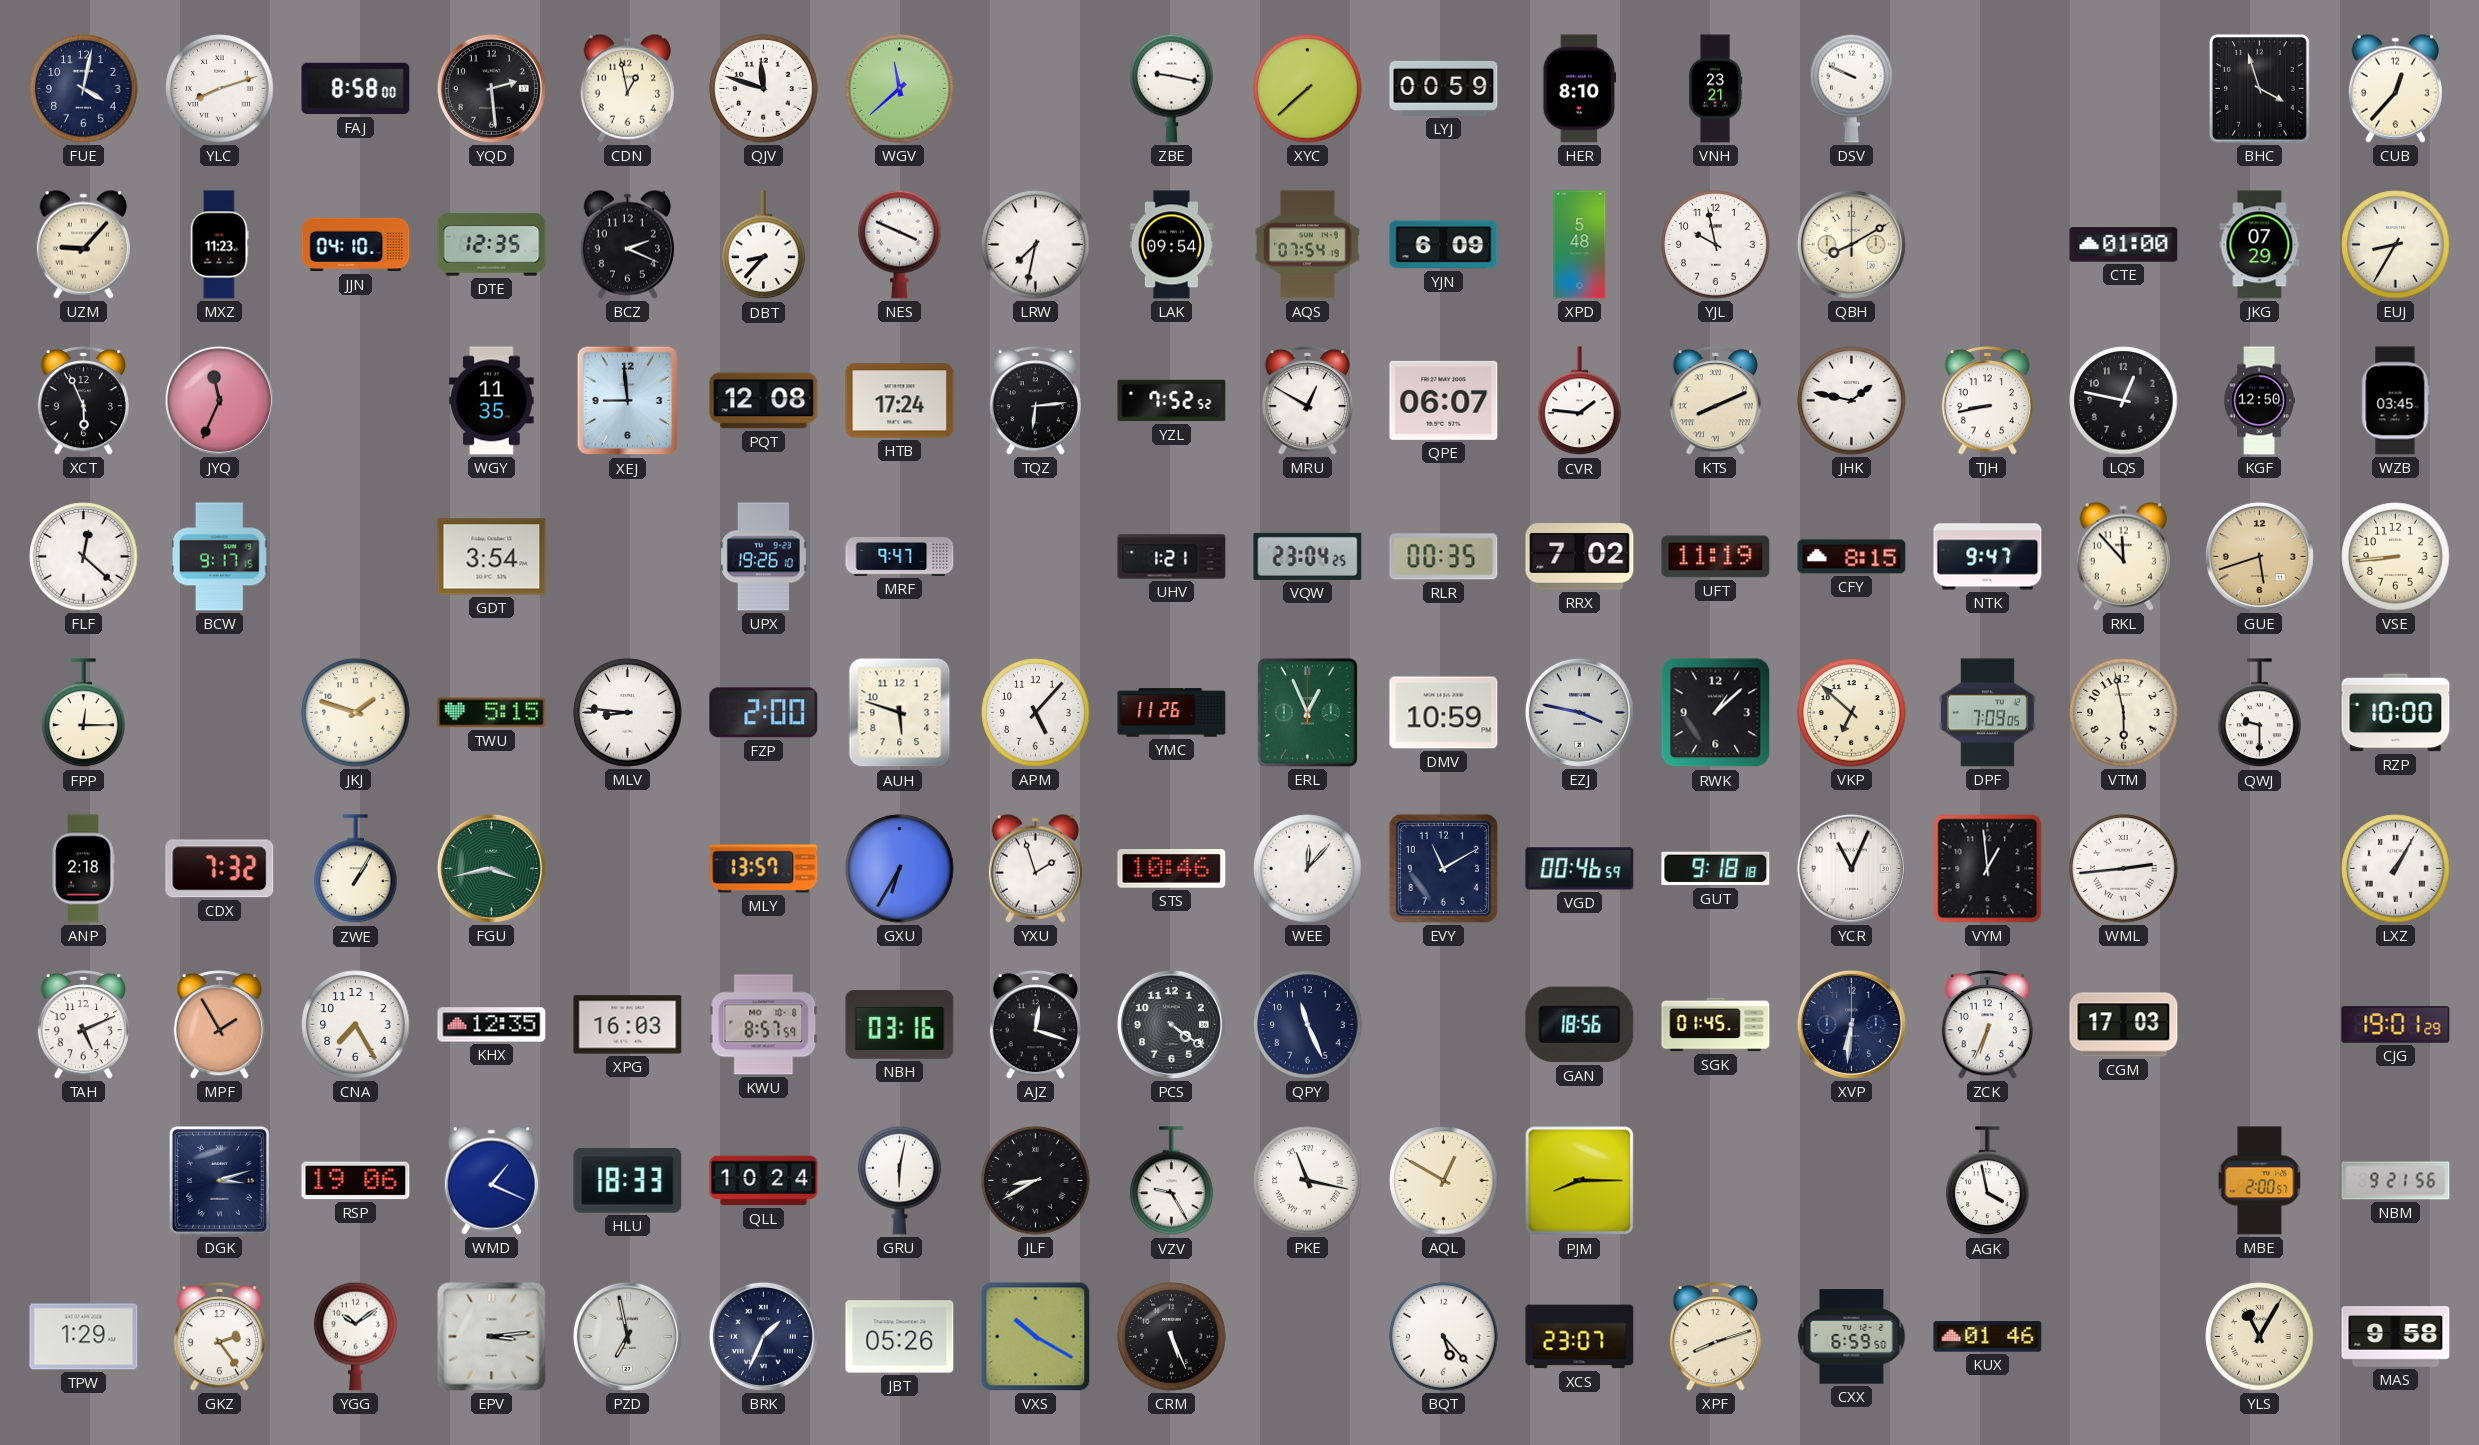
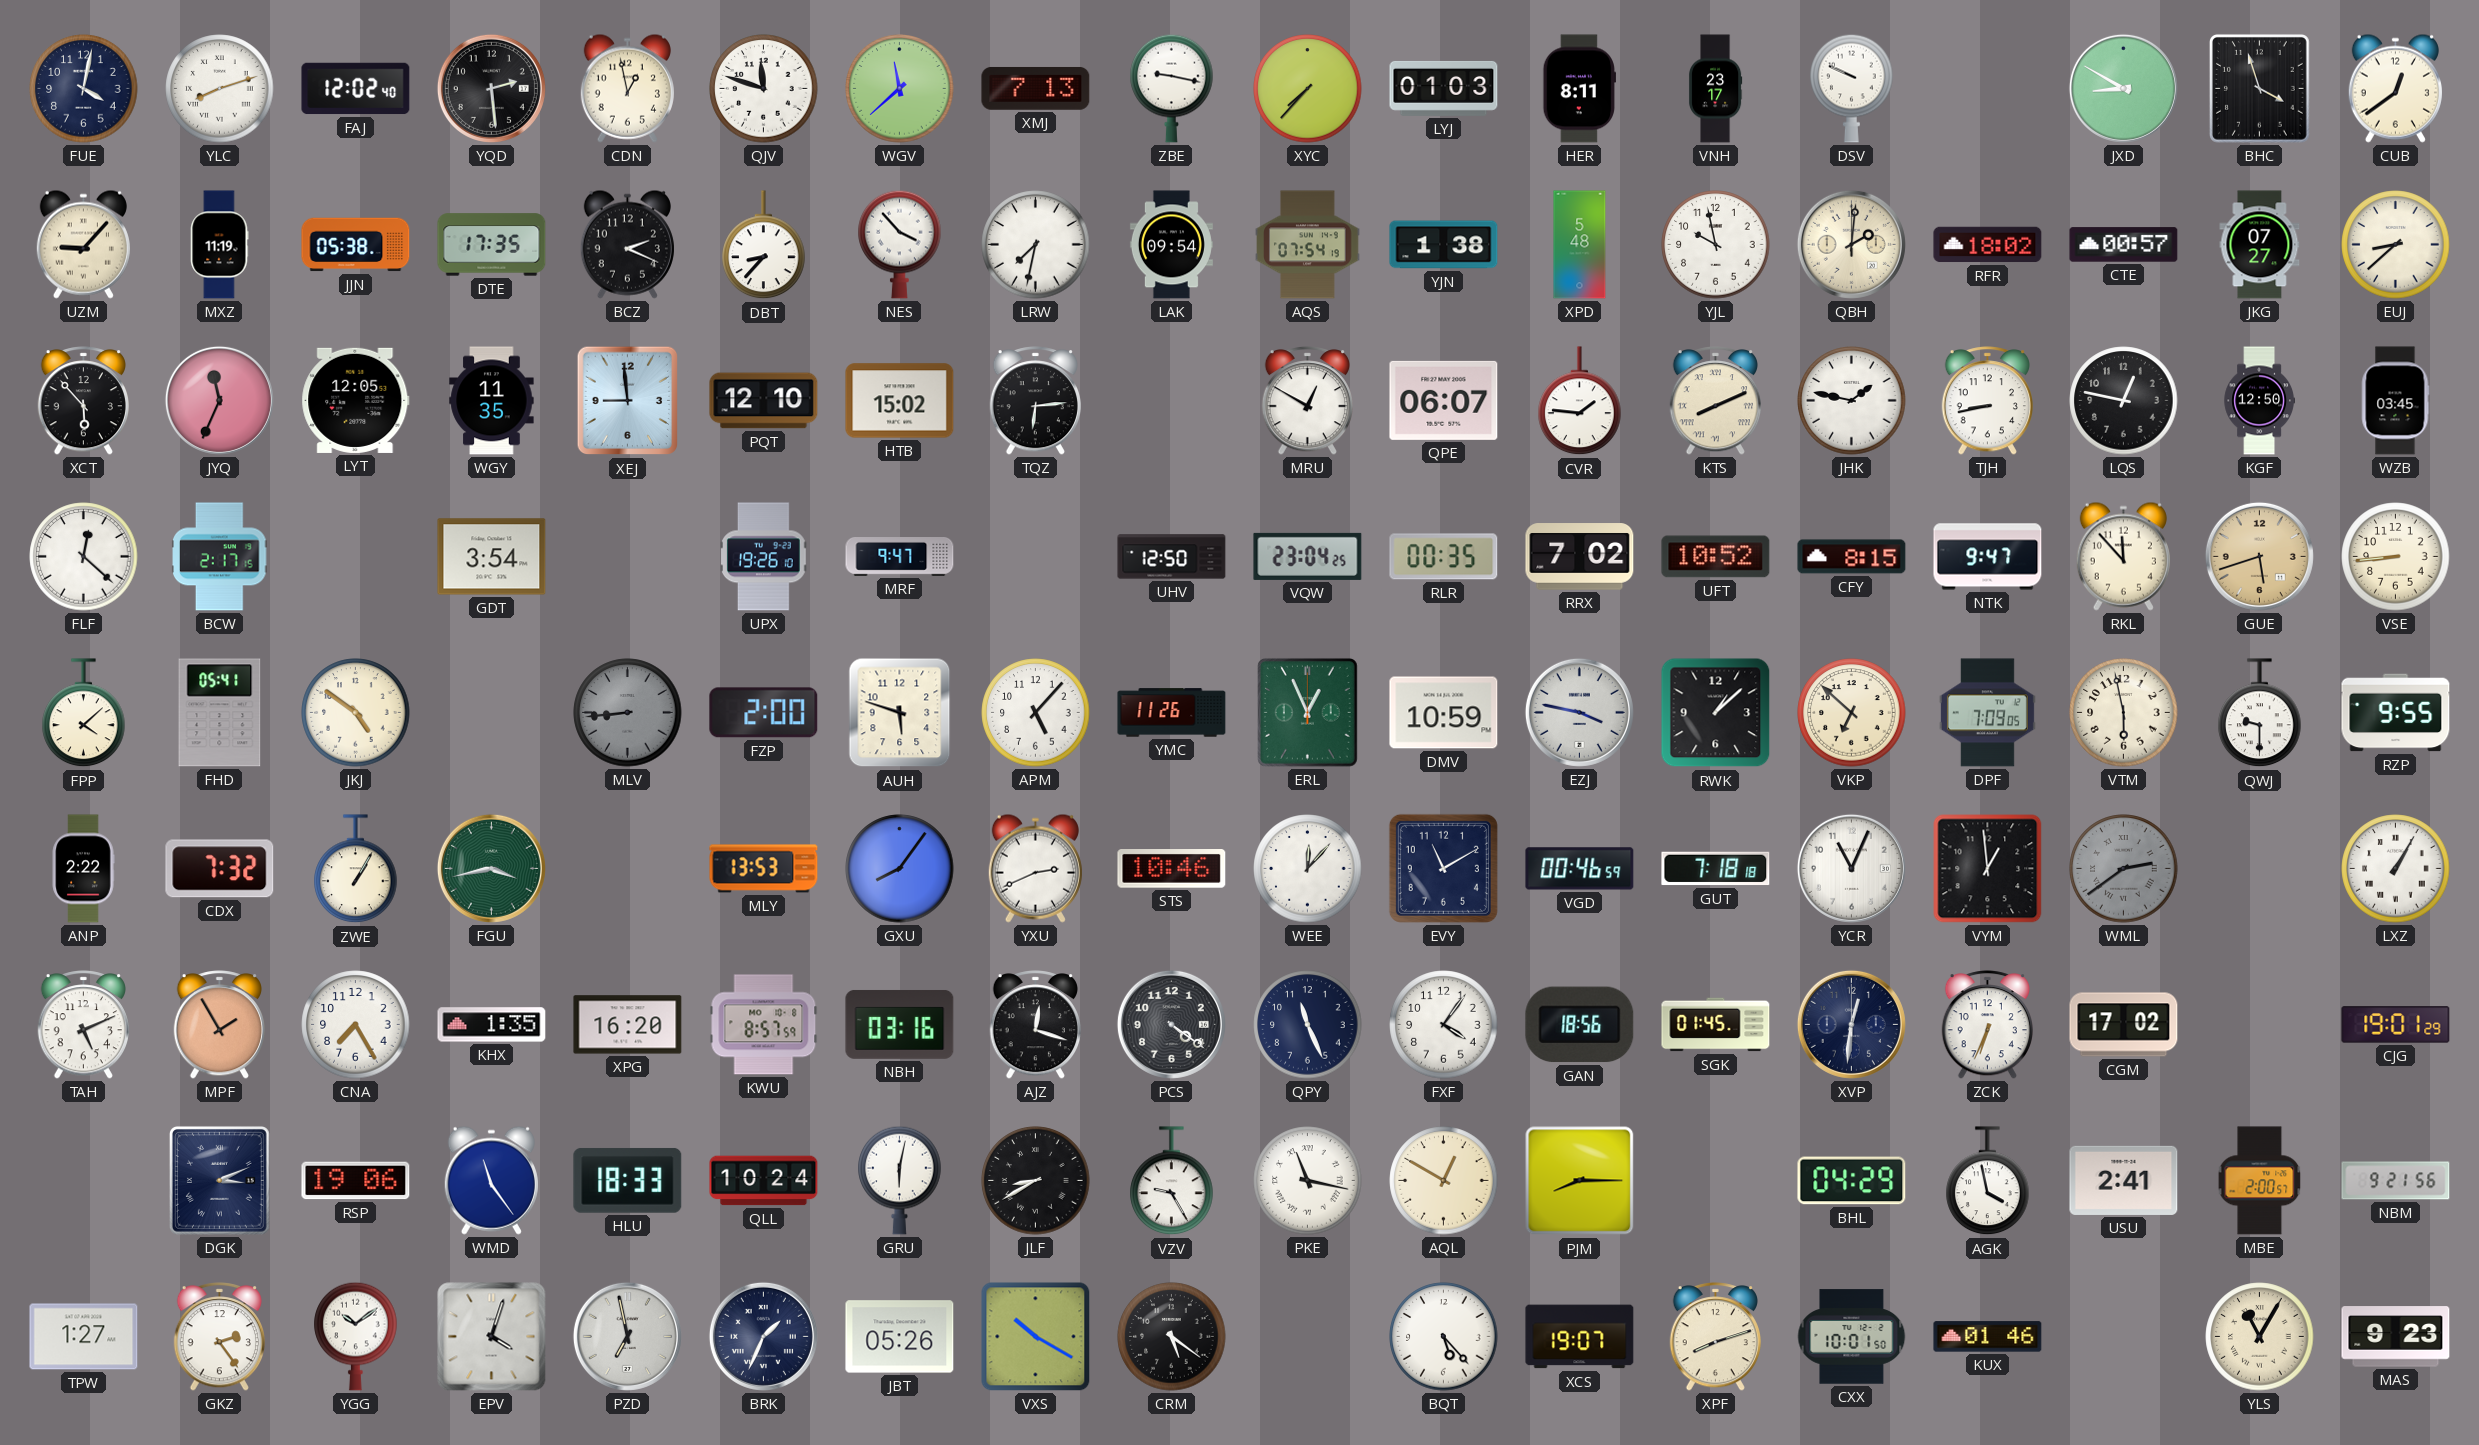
FAJ: 8:58 -> 12:02 (356, 89)
XMJ: none -> 7:13 (1036, 89)
XYC: 7:38 -> 7:37 (1308, 89)
LYJ: 00:59 -> 01:03 (1444, 88)
HER: 8:10 -> 8:11 (1579, 89)
VNH: 23:21 -> 23:17 (1715, 89)
JXD: none -> 8:50 (2123, 88)
CUB: 12:37 -> 12:39 (2395, 88)
MXZ: 11:23 -> 11:19 (219, 245)
JJN: 04:10 -> 05:38 (356, 245)
DTE: 12:35 -> 17:35 (492, 245)
NES: 3:49 -> 3:53 (900, 244)
YJN: 6:09 -> 1:38 (1444, 245)
QBH: 8:10 -> 2:01 (1851, 244)
RFR: none -> 18:02 (1988, 245)
CTE: 01:00 -> 00:57 (2124, 245)
JKG: 07:29 -> 07:27 (2260, 245)
EUJ: 8:35 -> 8:38 (2396, 245)
XCT: 5:56 -> 5:53 (83, 401)
LYT: none -> 12:05 (356, 400)
PQT: 12:08 -> 12:10 (764, 401)
HTB: 17:24 -> 15:02 (900, 401)
YZL: 7:52 -> none (1172, 401)
BCW: 9:17 -> 2:17 (220, 557)
UHV: 1:21 -> 12:50 (1172, 557)
UFT: 11:19 -> 10:52 (1716, 557)
FPP: 12:15 -> 4:08 (84, 713)
FHD: none -> 05:41 (220, 713)
JKJ: 1:48 -> 4:51 (356, 713)
TWU: 5:15 -> none (492, 713)
MLV: 8:46 -> 8:44 (628, 713)
MLV dial: white -> grey (628, 713)
RZP: 10:00 -> 9:55 (2396, 713)
ANP: 2:18 -> 2:22 (83, 869)
MLY: 13:57 -> 13:53 (764, 869)
GXU: 6:35 -> 8:06 (900, 869)
YXU: 1:57 -> 2:41 (1035, 868)
GUT: 9:18 -> 7:18 (1716, 869)
WML: 2:44 -> 2:39 (2124, 869)
WML dial: white -> grey (2124, 869)
KHX: 12:35 -> 1:35 (492, 1025)
XPG: 16:03 -> 16:20 (628, 1025)
FXF: none -> 4:06 (1444, 1025)
XVP: 6:31 -> 12:31 (1851, 1024)
CGM: 17:03 -> 17:02 (2124, 1025)
DGK: 3:12 -> 3:11 (219, 1180)
WMD: 1:19 -> 11:24 (491, 1180)
BHL: none -> 04:29 (1852, 1181)
USU: none -> 2:41 (2124, 1180)
TPW: 1:29 -> 1:27 (84, 1337)
EPV: 3:14 -> 4:03 (492, 1337)
CRM: 5:26 -> 5:21 (1172, 1337)
XCS: 23:07 -> 19:07 (1580, 1337)
CXX: 6:59 -> 10:01 (1852, 1337)
MAS: 9:58 -> 9:23 (2396, 1337)
